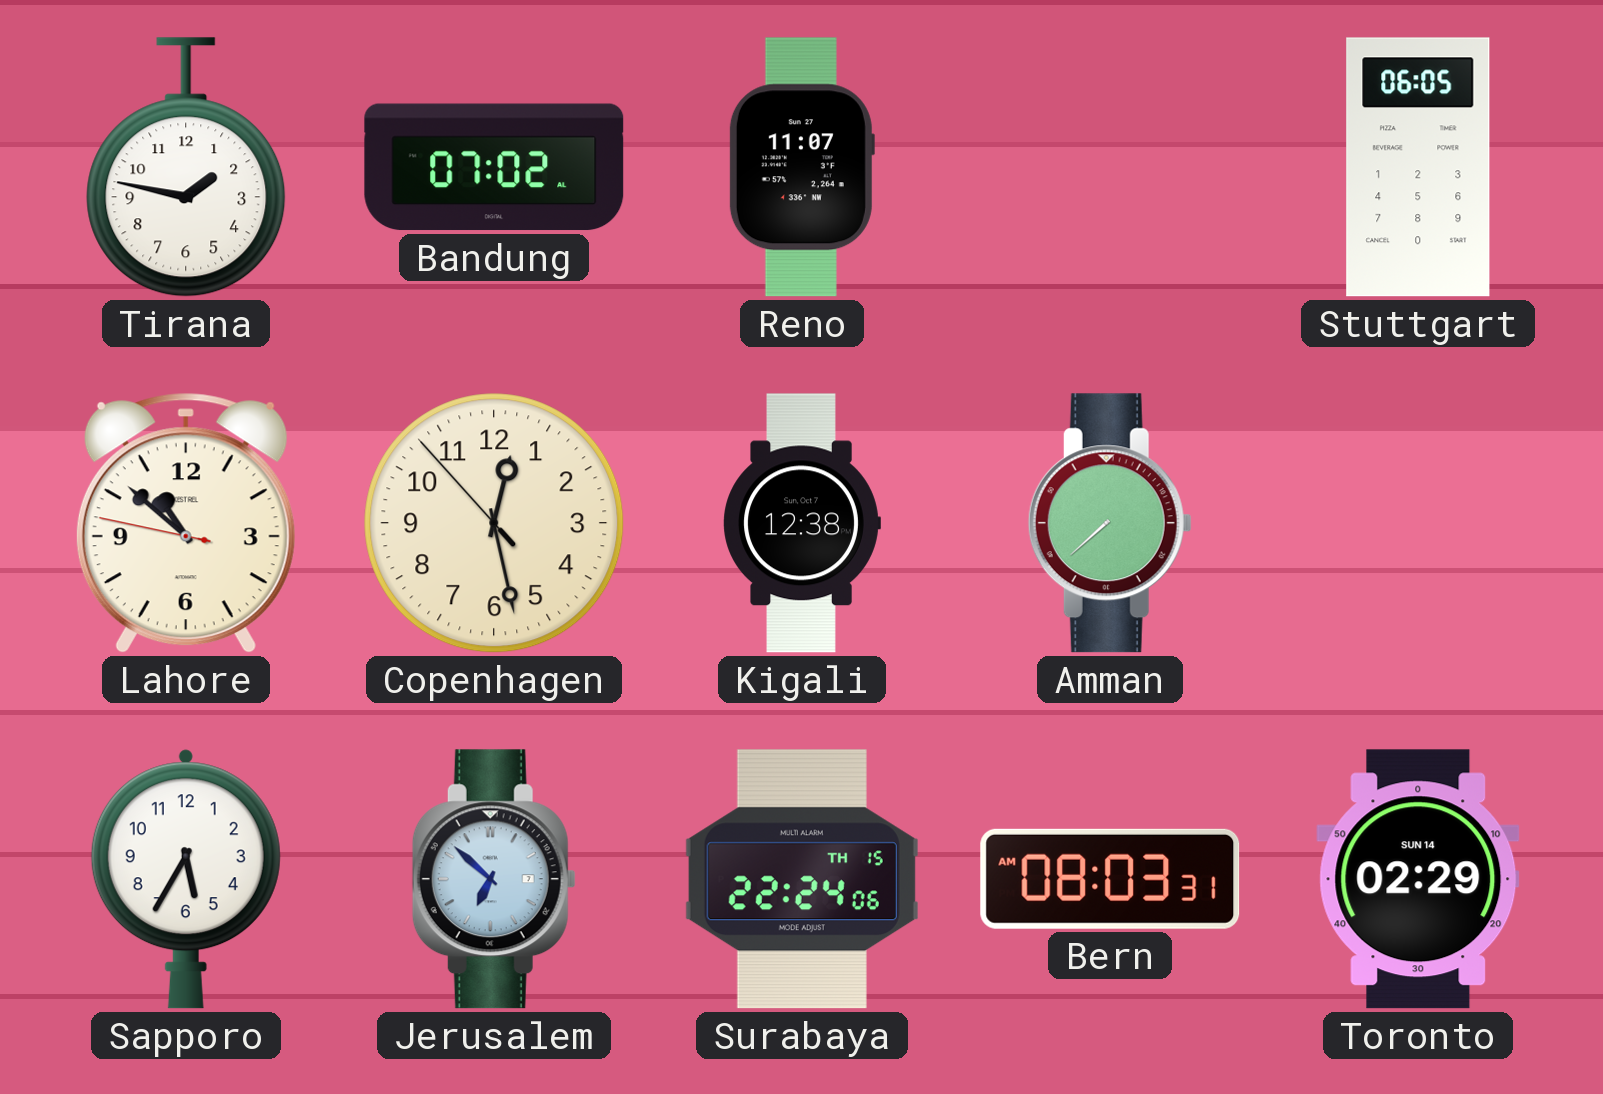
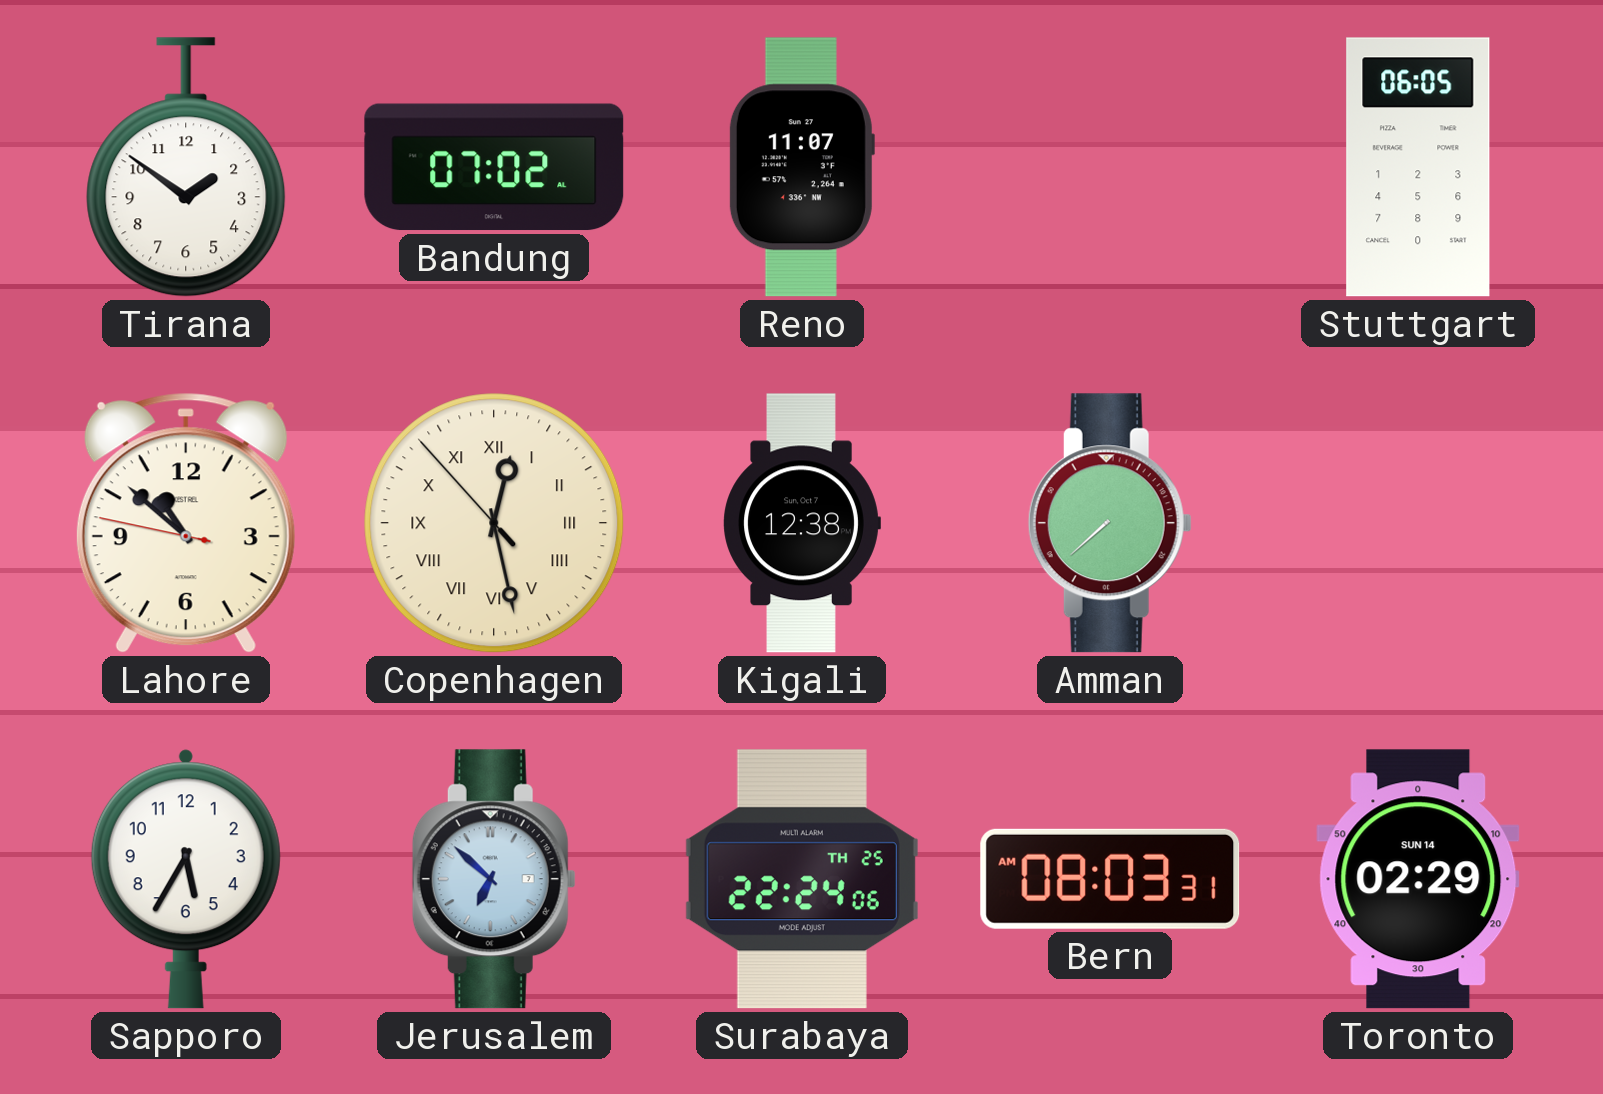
Tirana: 1:47 -> 1:51 (186, 167)
Copenhagen numerals: Arabic -> Roman (494, 523)
Surabaya date: TH 15 -> TH 25 (802, 879)
